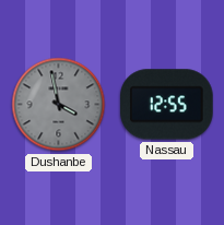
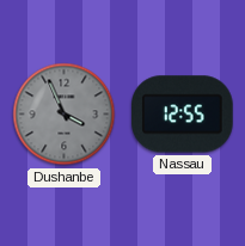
Dushanbe: 3:58 -> 3:56 (65, 115)
